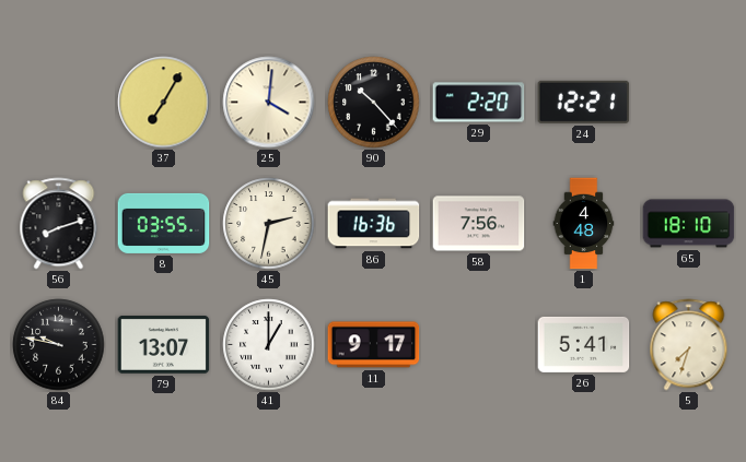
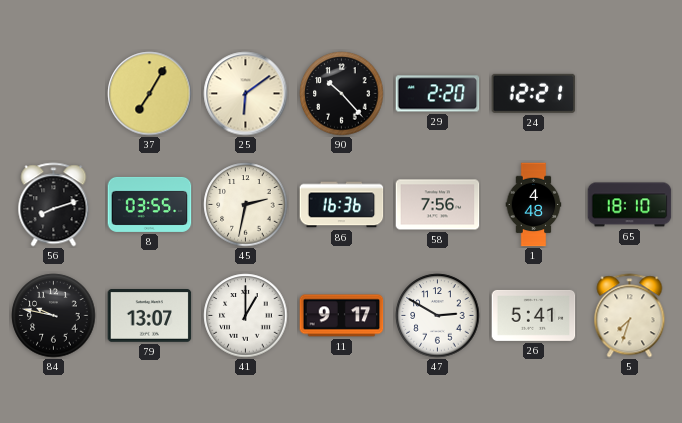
25: 4:01 -> 6:09 (246, 94)
47: none -> 2:50 (438, 316)
